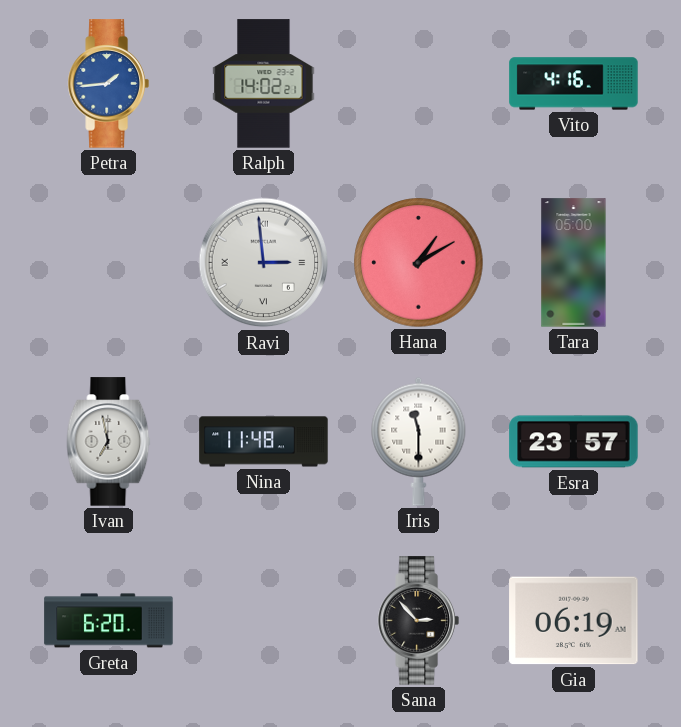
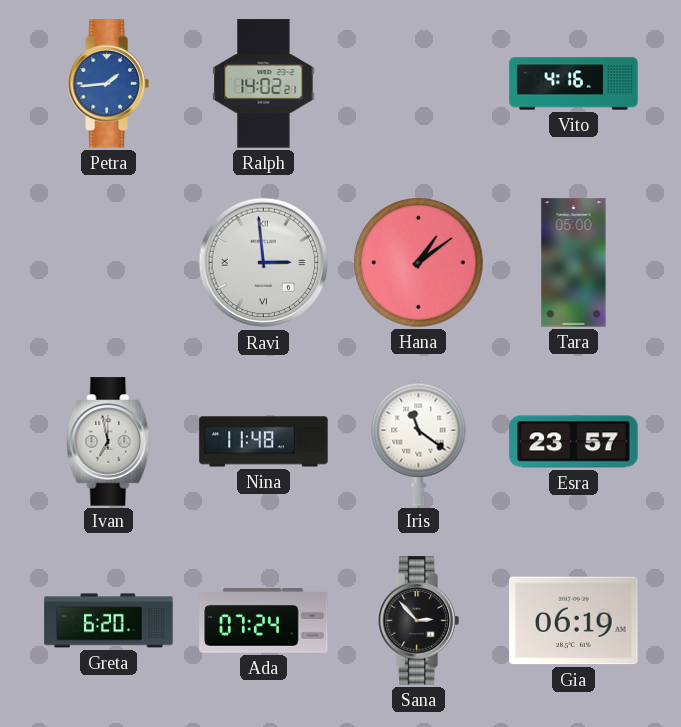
Hana: 1:10 -> 1:09 (419, 263)
Iris: 11:30 -> 11:21 (419, 441)
Ada: none -> 07:24 (264, 621)
